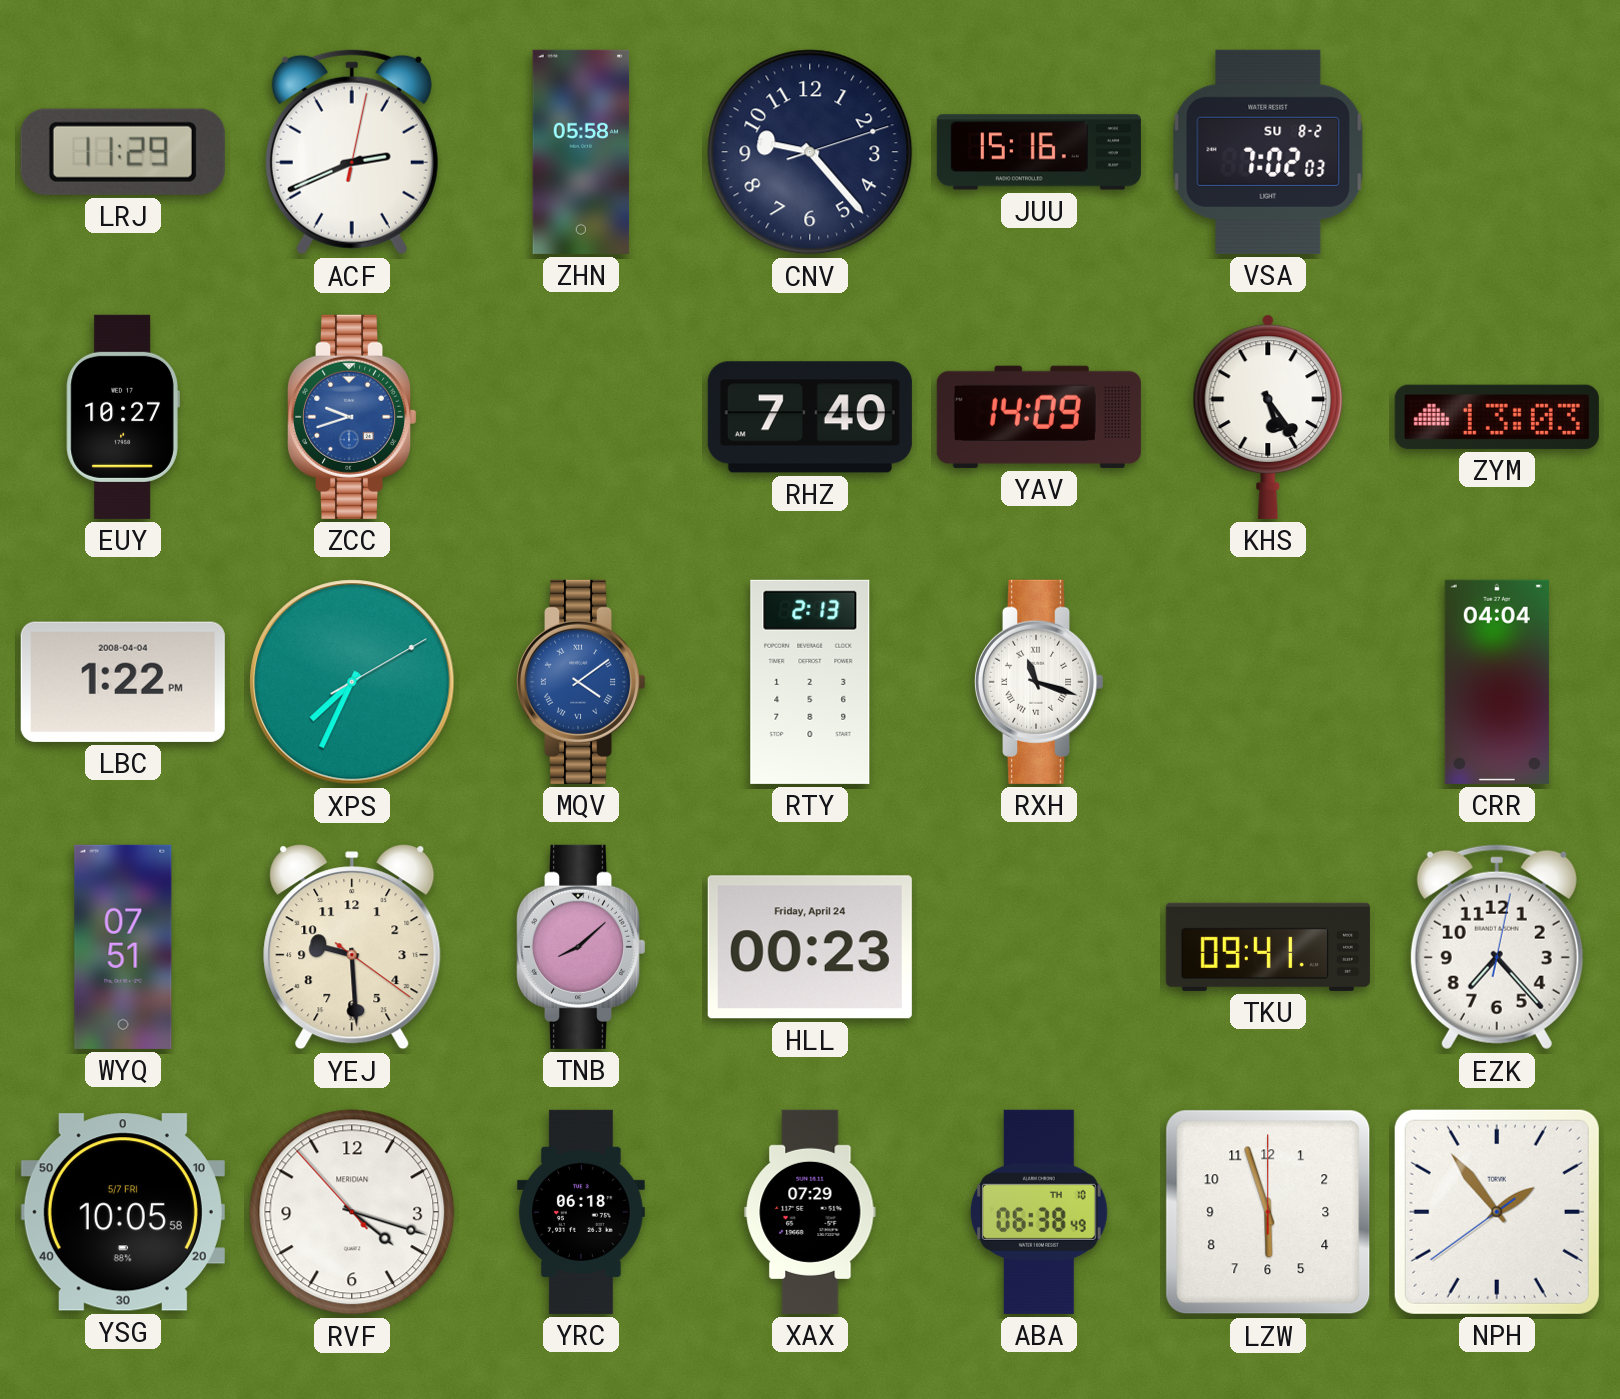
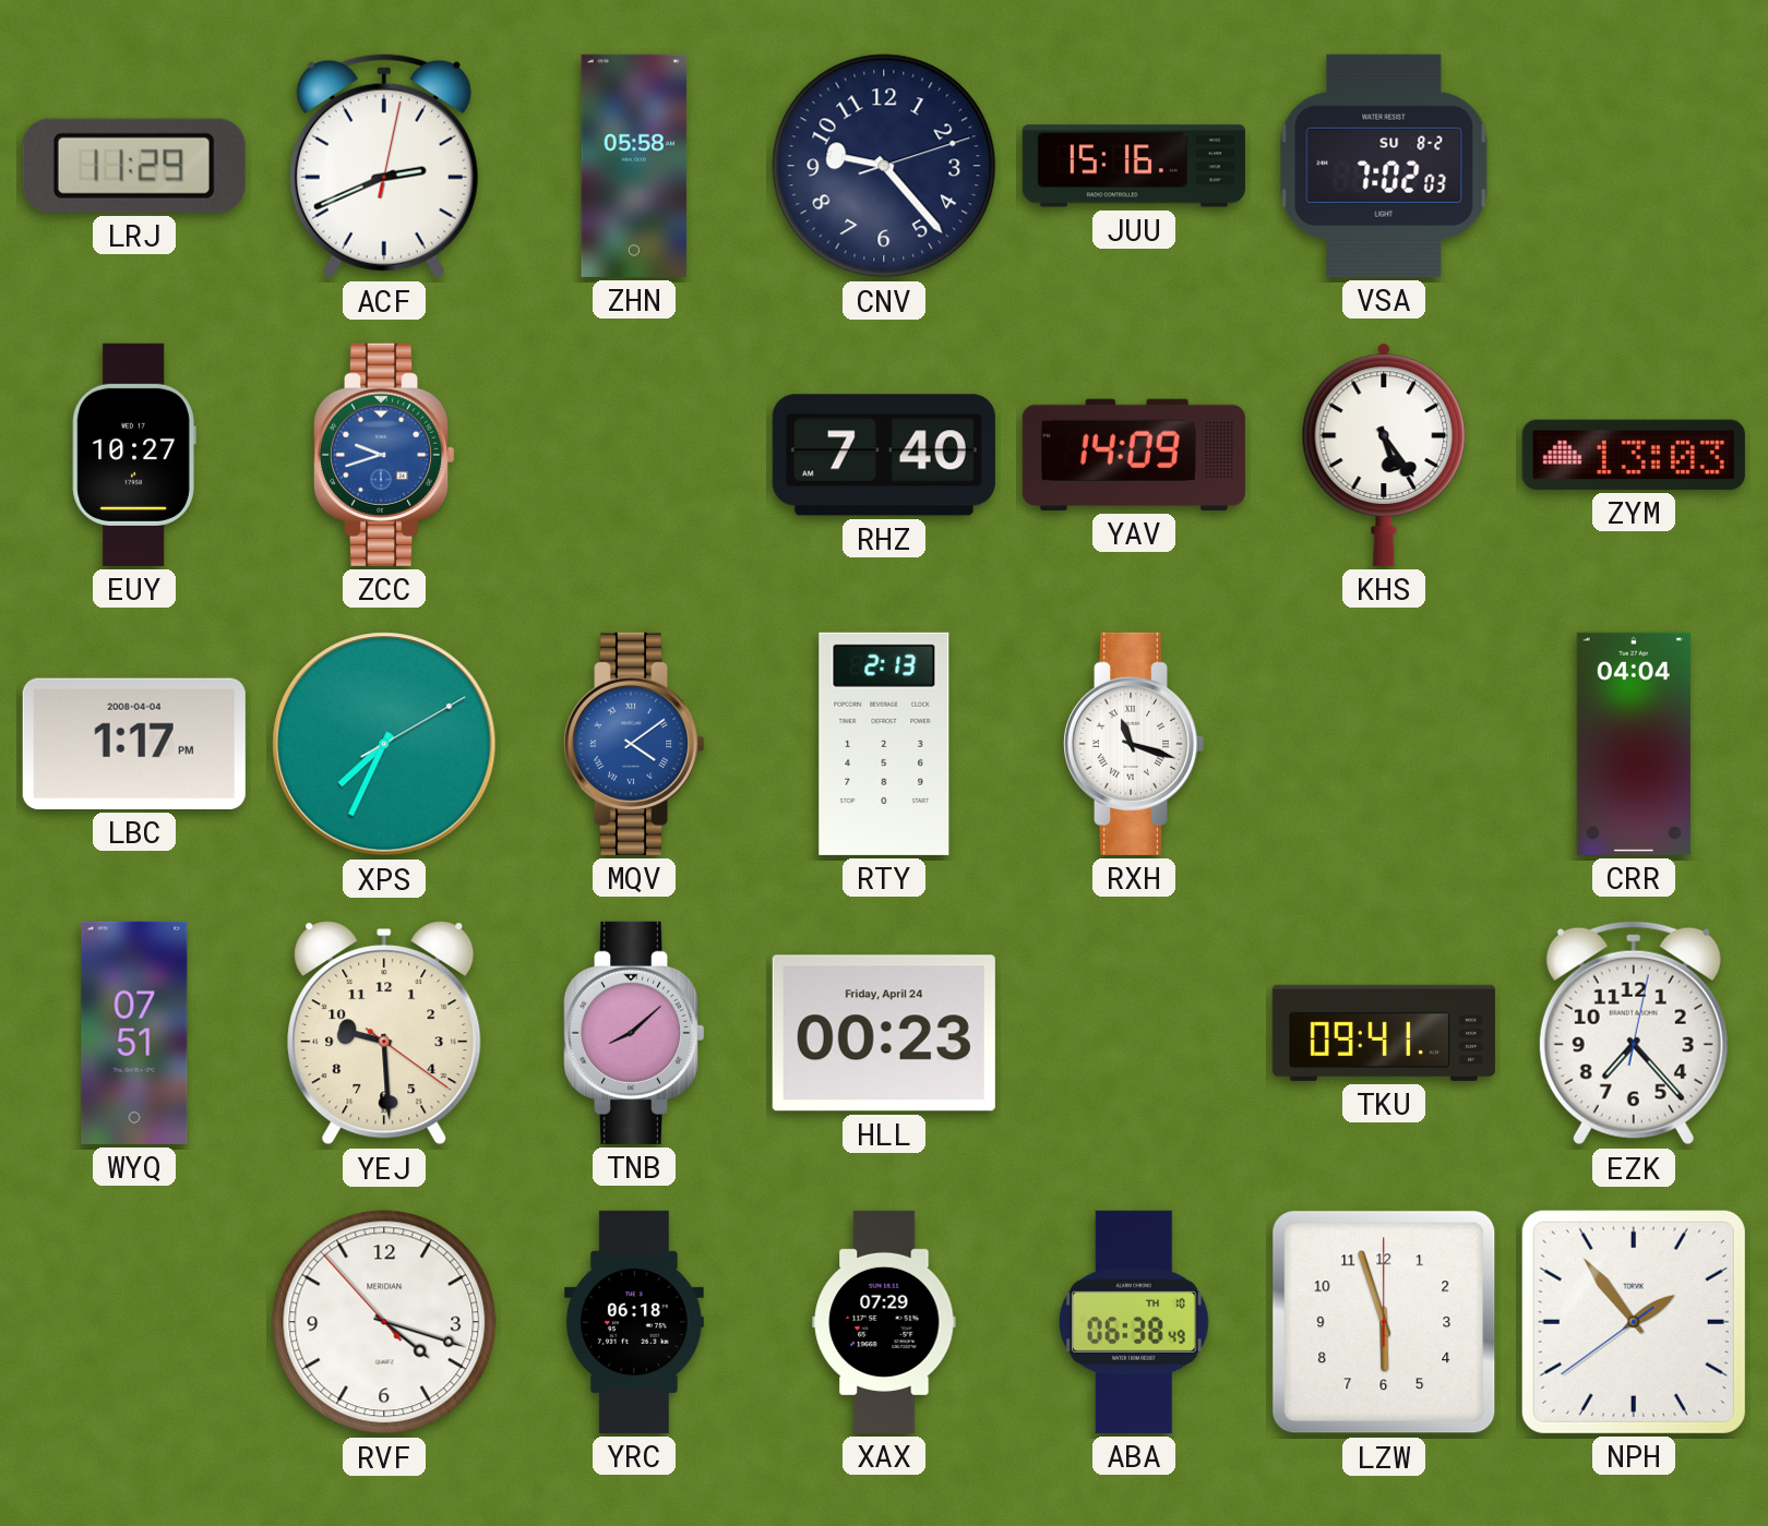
LBC: 1:22 -> 1:17 (134, 744)
YSG: 10:05 -> none (123, 1212)
